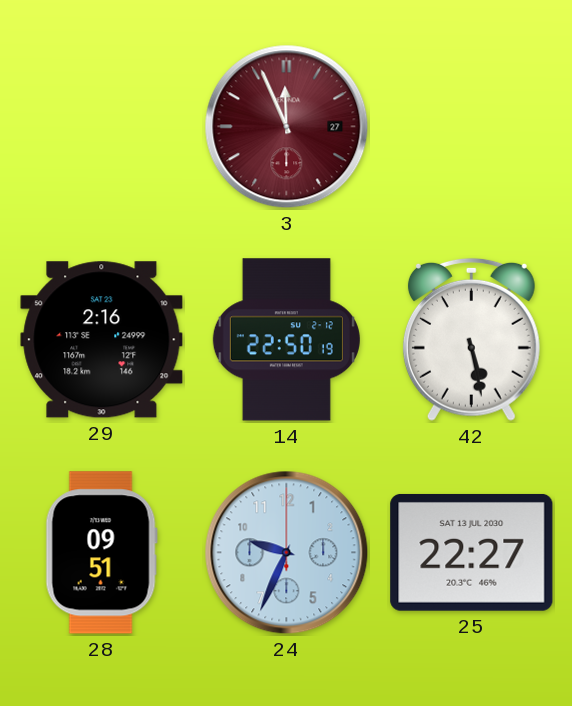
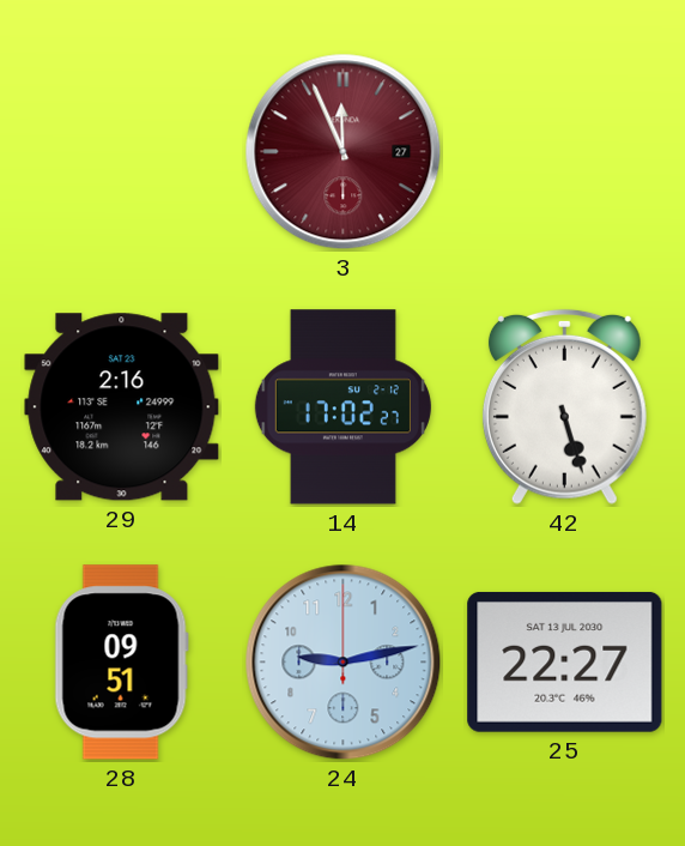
14: 22:50 -> 17:02 (342, 407)
42: 5:28 -> 5:27 (564, 406)
24: 9:34 -> 9:13 (344, 663)
